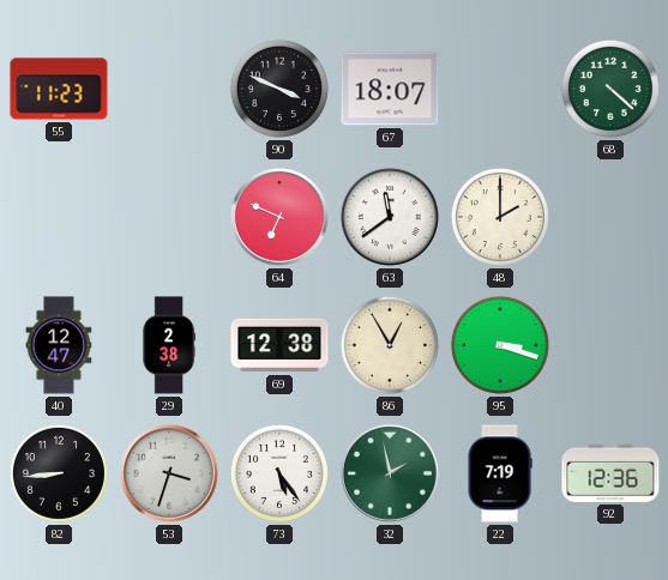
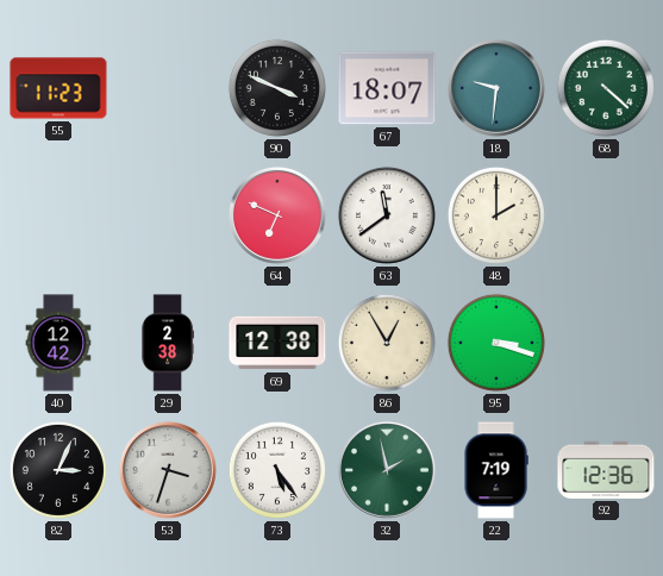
18: none -> 9:31 (496, 88)
40: 12:47 -> 12:42 (58, 343)
82: 8:44 -> 3:04 (58, 470)
